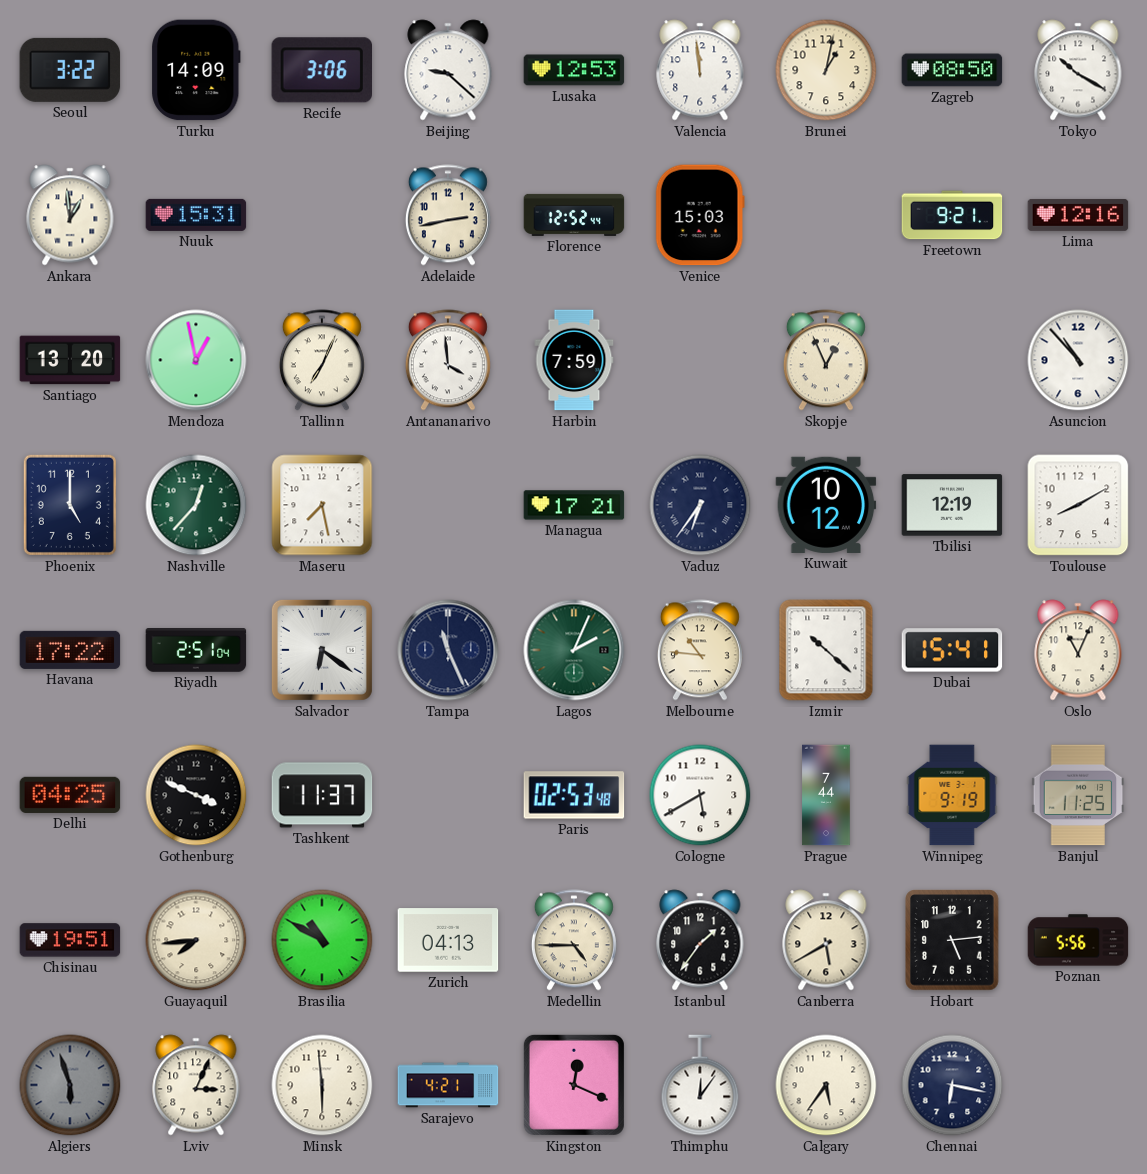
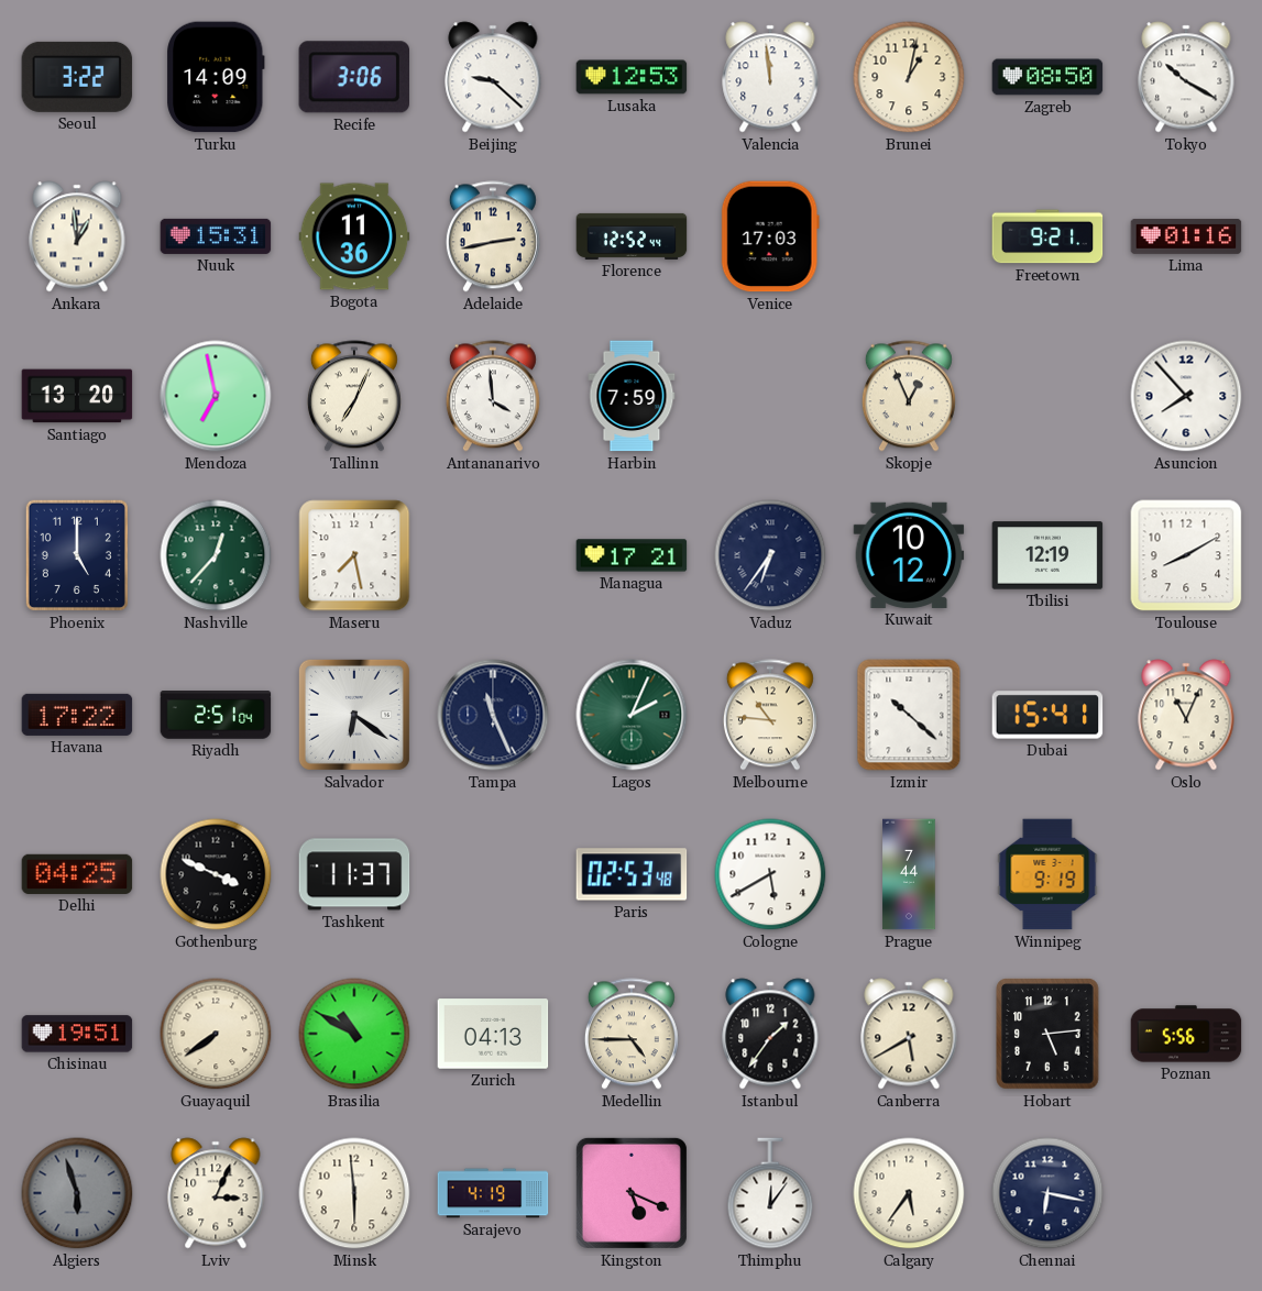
Bogota: none -> 11:36 (354, 236)
Venice: 15:03 -> 17:03 (770, 236)
Lima: 12:16 -> 01:16 (1186, 236)
Mendoza: 12:58 -> 6:58 (216, 396)
Asuncion: 10:53 -> 7:53 (1186, 396)
Banjul: 11:25 -> none (1078, 795)
Guayaquil: 7:44 -> 7:39 (216, 1034)
Sarajevo: 4:21 -> 4:19 (493, 1193)
Kingston: 12:19 -> 5:19 (632, 1193)
